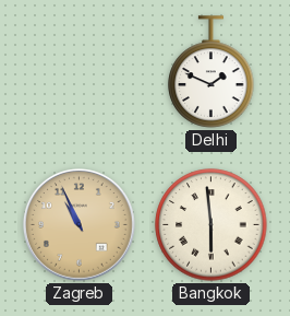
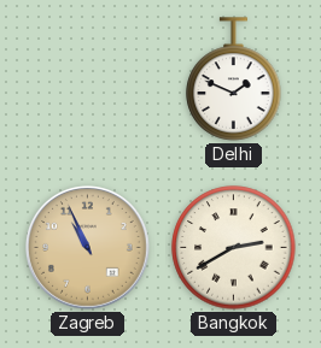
Bangkok: 5:59 -> 2:40 (234, 248)
